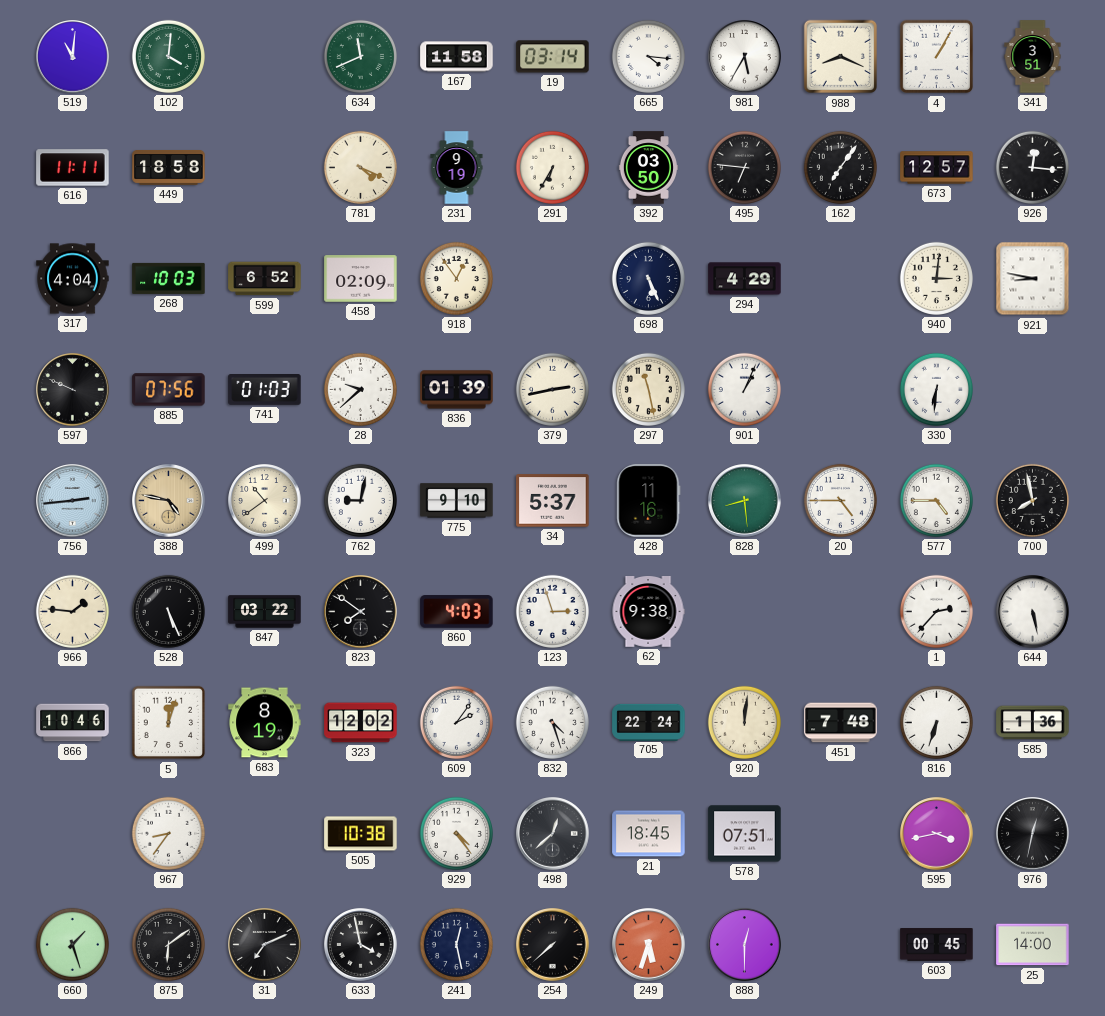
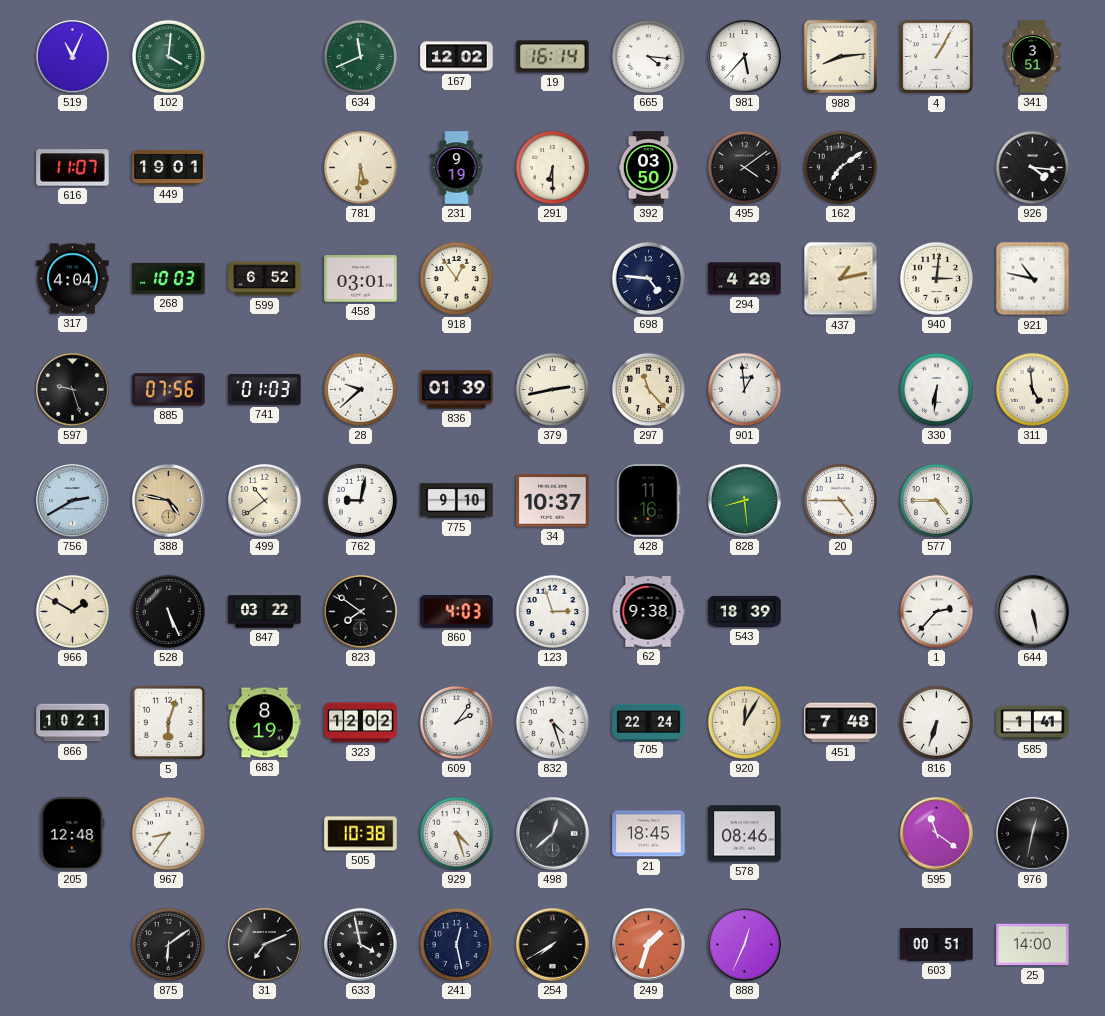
519: 11:01 -> 11:04 (73, 57)
167: 11:58 -> 12:02 (457, 57)
19: 03:14 -> 16:14 (553, 57)
981: 5:35 -> 5:37 (745, 57)
988: 8:19 -> 8:14 (841, 57)
616: 11:11 -> 11:07 (73, 168)
449: 18:58 -> 19:01 (169, 167)
781: 4:19 -> 5:31 (360, 167)
291: 6:35 -> 6:30 (552, 167)
495: 6:46 -> 4:09 (744, 167)
162: 7:06 -> 7:09 (840, 167)
673: 12:57 -> none (937, 168)
926: 12:16 -> 4:16 (1032, 167)
458: 02:09 -> 03:01 (361, 279)
698: 5:26 -> 4:46 (648, 278)
437: none -> 1:13 (841, 279)
921: 8:47 -> 10:47 (1033, 279)
597: 9:49 -> 9:27 (73, 390)
297: 11:28 -> 11:23 (648, 389)
901: 1:04 -> 12:59 (744, 389)
311: none -> 4:59 (1032, 389)
756: 2:44 -> 2:40 (73, 501)
34: 5:37 -> 10:37 (553, 501)
700: 7:58 -> none (1032, 500)
966: 1:46 -> 1:50 (72, 611)
543: none -> 18:39 (745, 611)
866: 10:46 -> 10:21 (73, 723)
5: 12:03 -> 6:03 (169, 723)
920: 12:01 -> 12:05 (744, 722)
585: 1:36 -> 1:41 (1033, 723)
205: none -> 12:48 (73, 834)
929: 4:24 -> 4:27 (456, 833)
578: 07:51 -> 08:46 (745, 834)
595: 3:43 -> 11:21 (937, 834)
660: 1:27 -> none (72, 944)
254: 7:38 -> 7:40 (553, 945)
249: 5:33 -> 1:33 (649, 945)
888: 12:30 -> 12:34 (745, 945)
603: 00:45 -> 00:51 (937, 945)
